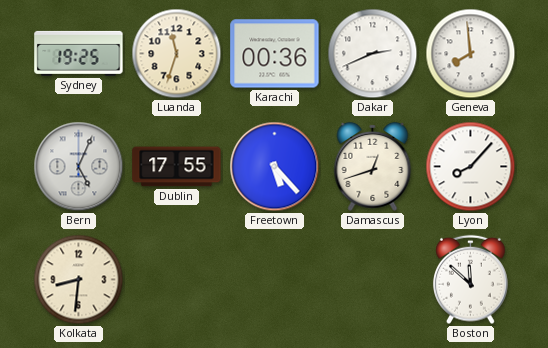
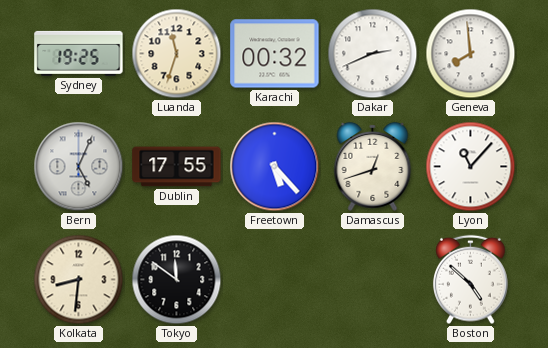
Karachi: 00:36 -> 00:32 (275, 54)
Lyon: 8:07 -> 11:07 (471, 167)
Tokyo: none -> 11:51 (177, 280)
Boston: 11:52 -> 4:52 (471, 280)
